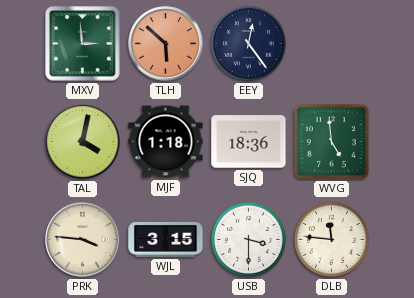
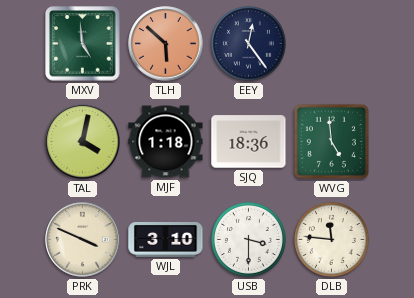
MXV: 2:59 -> 4:59 (83, 44)
PRK: 3:46 -> 3:49 (83, 240)
WJL: 3:15 -> 3:10 (166, 240)
